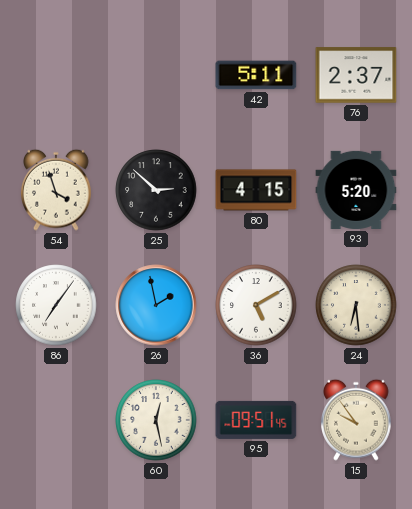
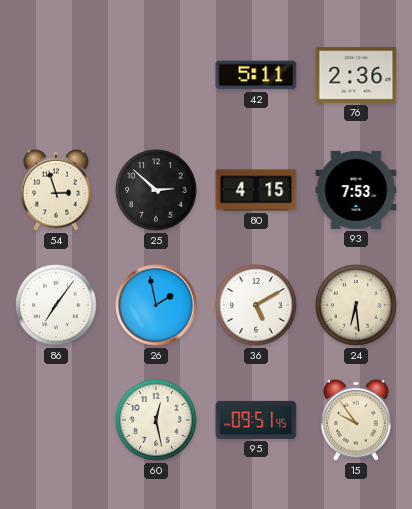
76: 2:37 -> 2:36 (356, 75)
54: 3:57 -> 2:57 (56, 190)
93: 5:20 -> 7:53 (356, 190)
